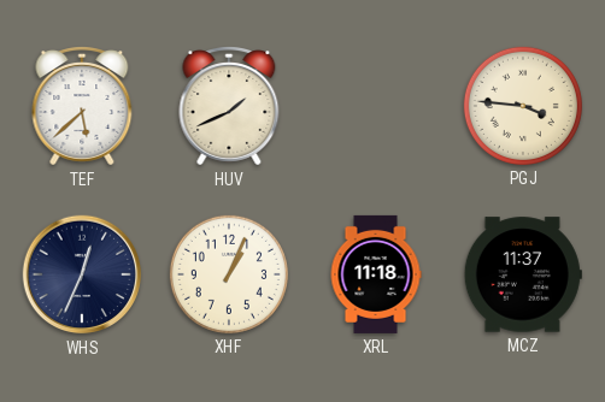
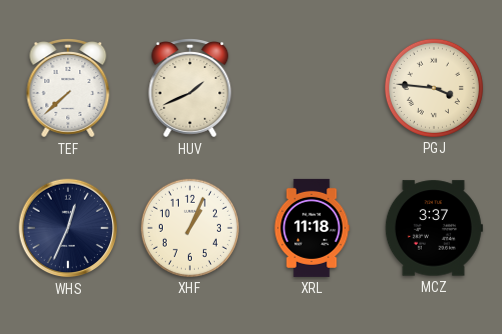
TEF: 5:38 -> 7:38 (68, 88)
MCZ: 11:37 -> 3:37 (434, 228)
